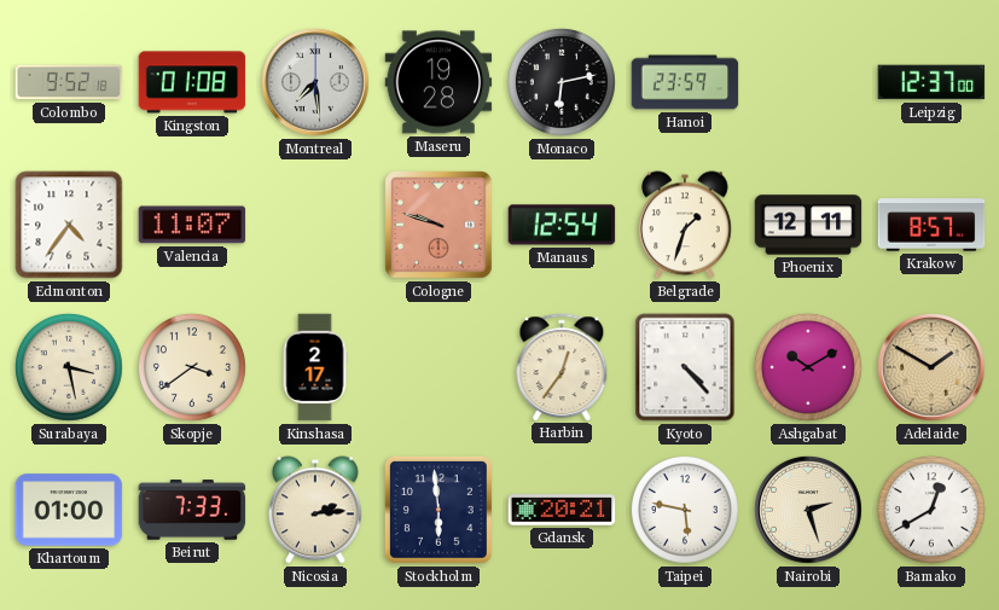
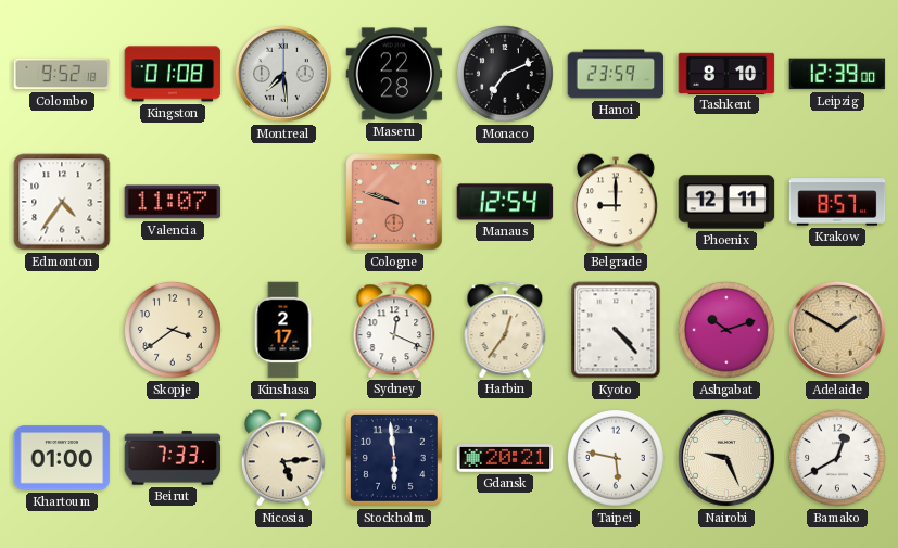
Maseru: 19:28 -> 22:28 (394, 74)
Monaco: 6:13 -> 7:11 (505, 74)
Tashkent: none -> 8:10 (726, 73)
Leipzig: 12:37 -> 12:39 (837, 74)
Belgrade: 1:33 -> 9:00 (617, 202)
Surabaya: 3:28 -> none (69, 367)
Sydney: none -> 12:19 (394, 330)
Ashgabat: 10:10 -> 10:12 (726, 330)
Nicosia: 2:14 -> 5:14 (284, 458)
Nairobi: 2:27 -> 9:26 (726, 458)
